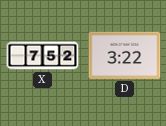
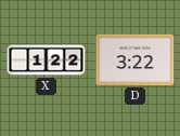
X: 7:52 -> 1:22 (47, 60)
